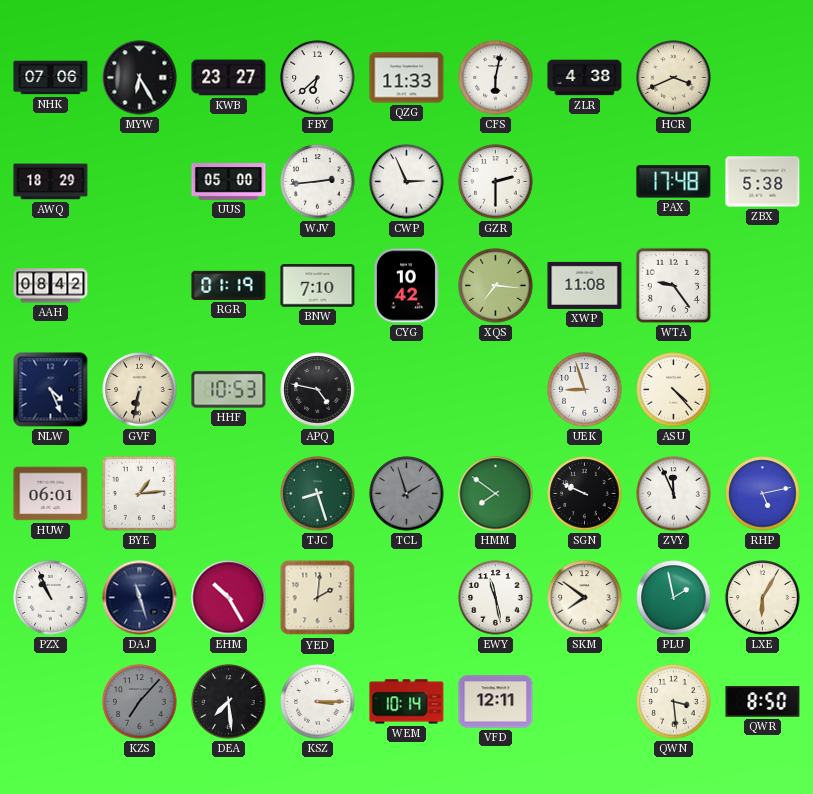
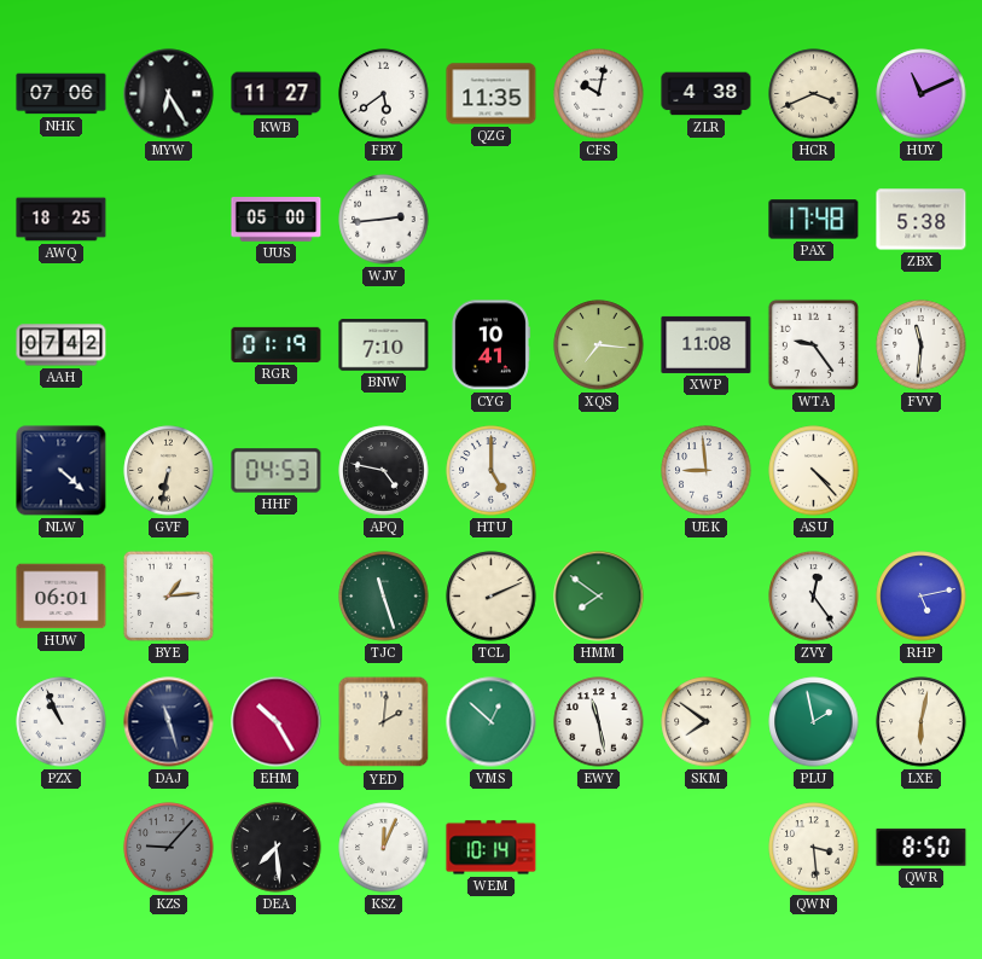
KWB: 23:27 -> 11:27 (277, 94)
FBY: 6:38 -> 5:39 (384, 94)
QZG: 11:33 -> 11:35 (492, 94)
CFS: 6:02 -> 10:02 (599, 94)
HUY: none -> 11:11 (922, 94)
AWQ: 18:29 -> 18:25 (62, 220)
CWP: 2:56 -> none (407, 182)
GZR: 2:30 -> none (496, 182)
AAH: 08:42 -> 07:42 (62, 345)
CYG: 10:42 -> 10:41 (490, 345)
FVV: none -> 11:31 (922, 345)
NLW: 4:26 -> 4:22 (62, 471)
HHF: 10:53 -> 04:53 (277, 471)
HTU: none -> 5:00 (492, 471)
UEK: 8:57 -> 8:59 (707, 471)
TJC: 8:27 -> 11:27 (384, 597)
TCL: 1:57 -> 2:11 (492, 597)
TCL dial: grey -> cream (492, 597)
SGN: 9:49 -> none (585, 494)
ZVY: 11:56 -> 12:24 (814, 597)
VMS: none -> 12:52 (492, 722)
LXE: 6:05 -> 6:02 (922, 722)
KZS: 7:07 -> 9:07 (169, 848)
KSZ: 3:15 -> 12:04 (384, 848)
VFD: 12:11 -> none (496, 702)
